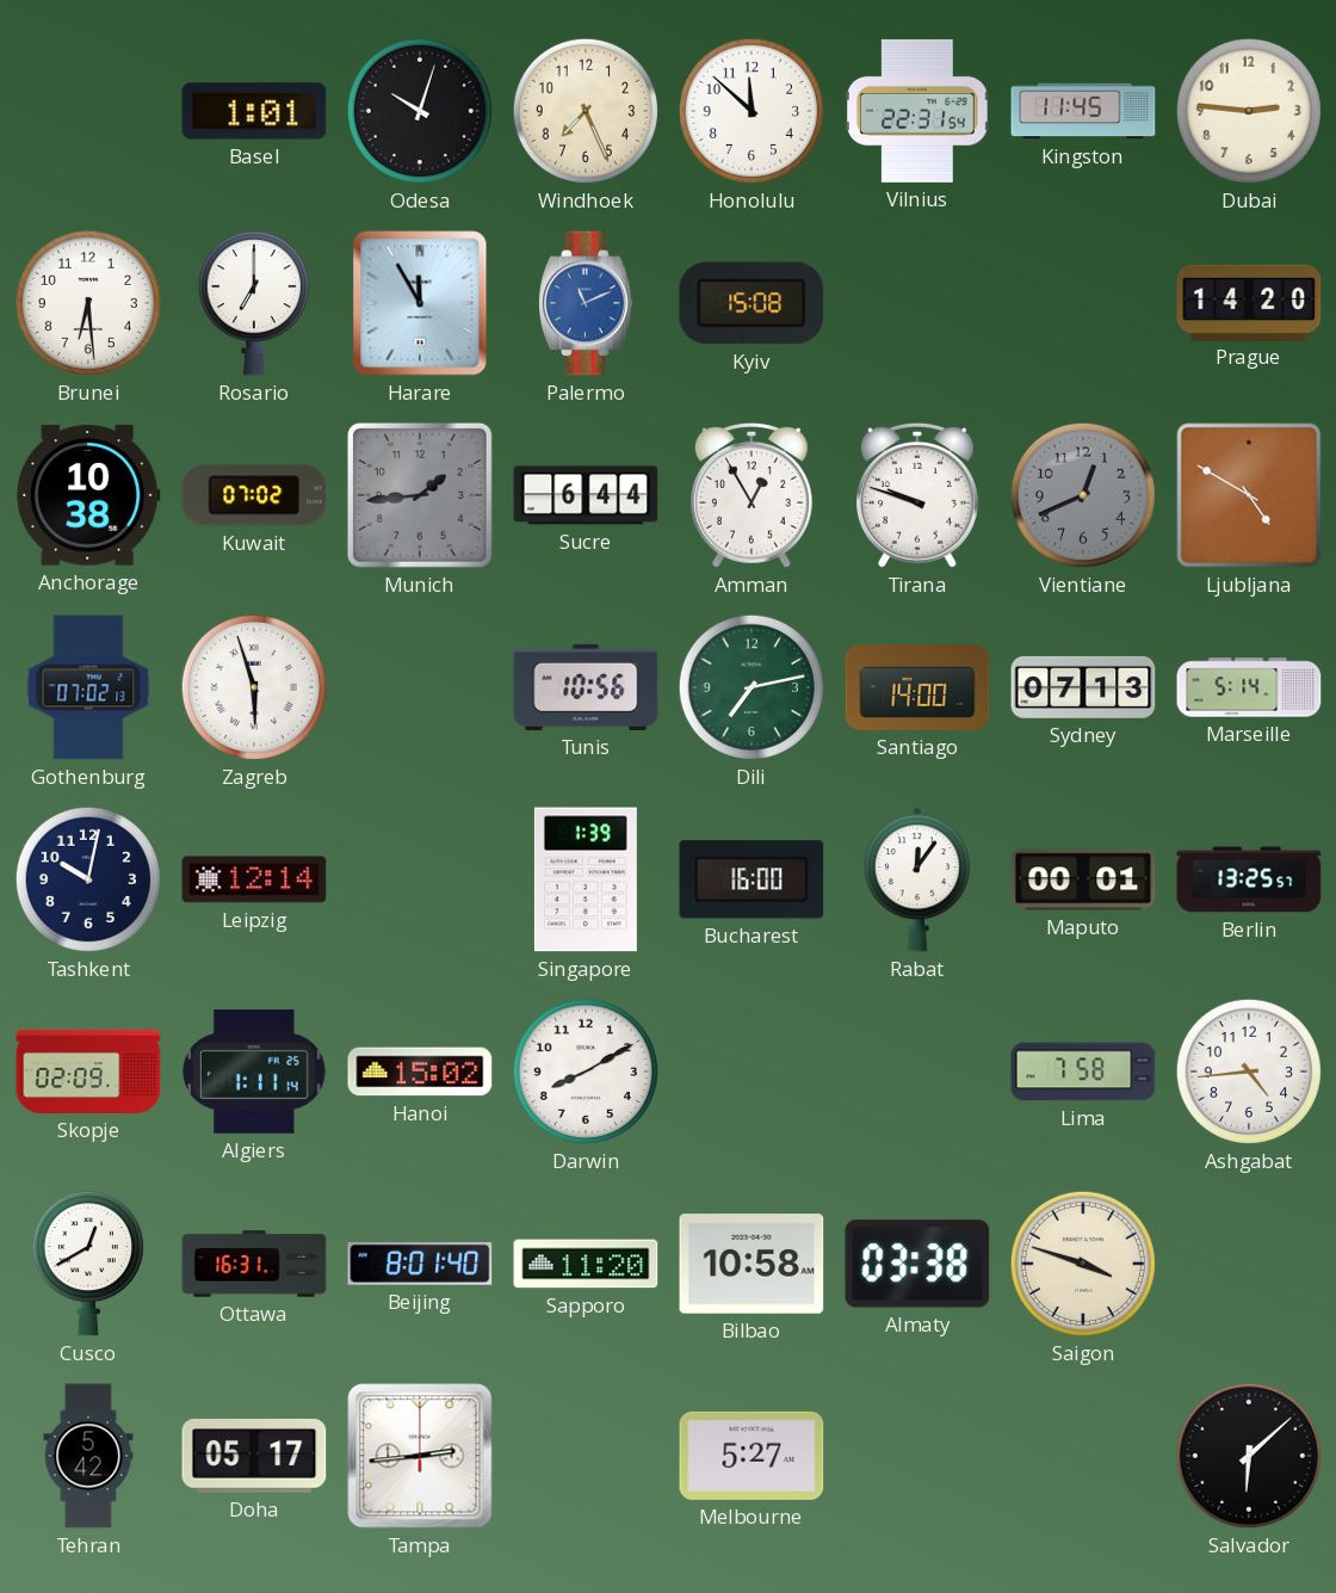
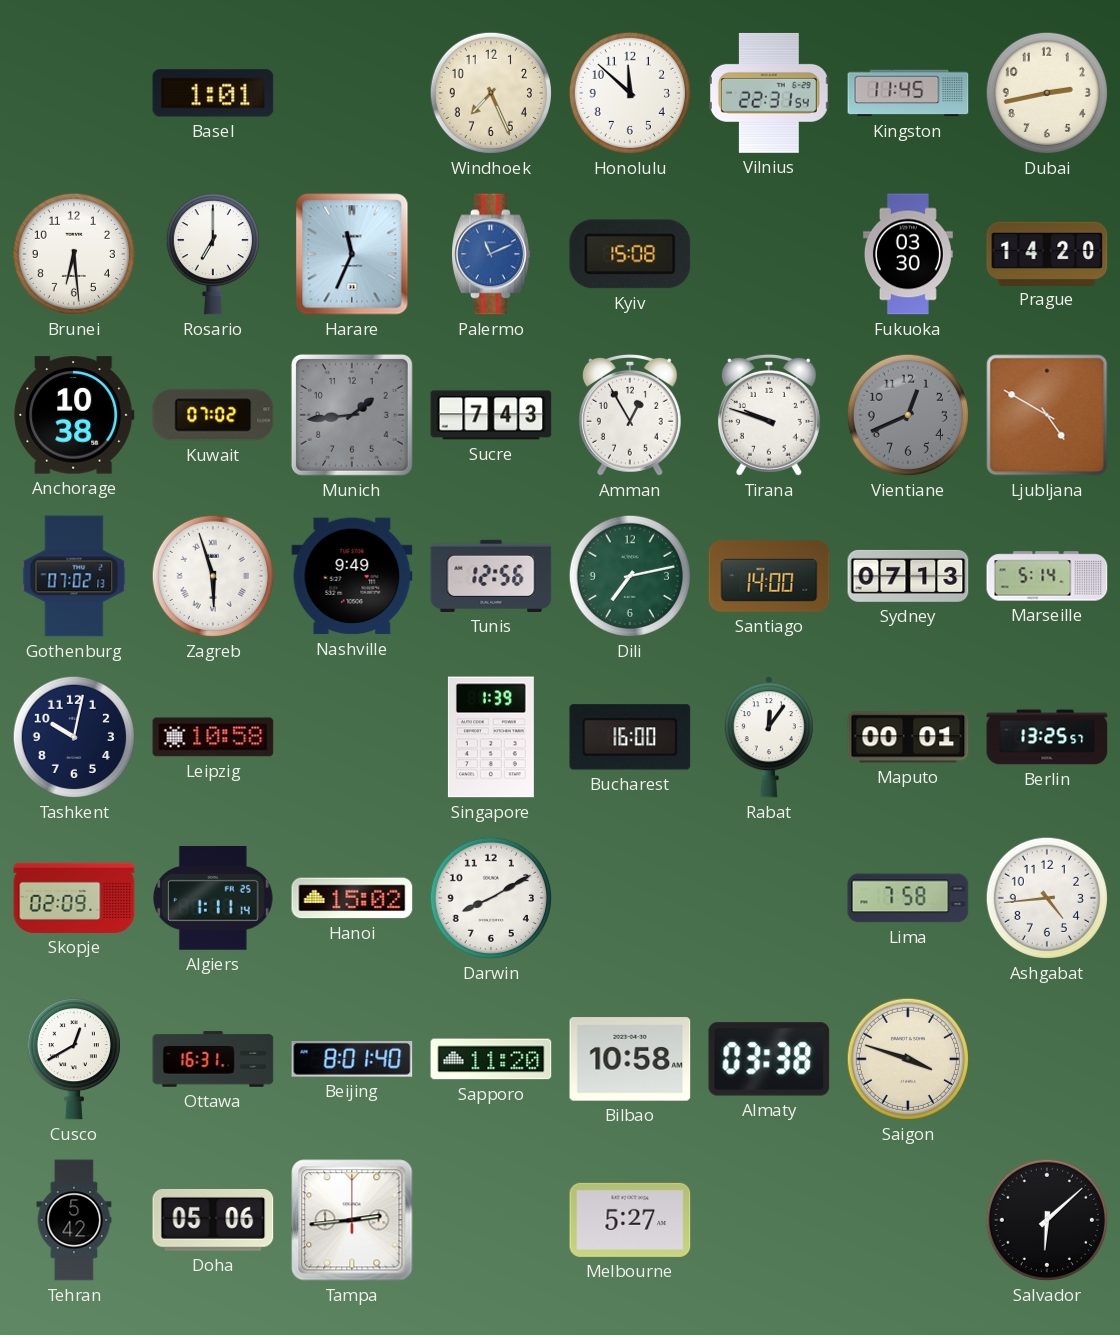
Odesa: 10:03 -> none (420, 111)
Dubai: 2:46 -> 2:43 (1047, 93)
Harare: 11:55 -> 11:34 (352, 254)
Fukuoka: none -> 03:30 (908, 254)
Sucre: 6:44 -> 7:43 (491, 415)
Nashville: none -> 9:49 (352, 576)
Tunis: 10:56 -> 12:56 (491, 576)
Leipzig: 12:14 -> 10:58 (213, 737)
Doha: 05:17 -> 05:06 (213, 1220)
